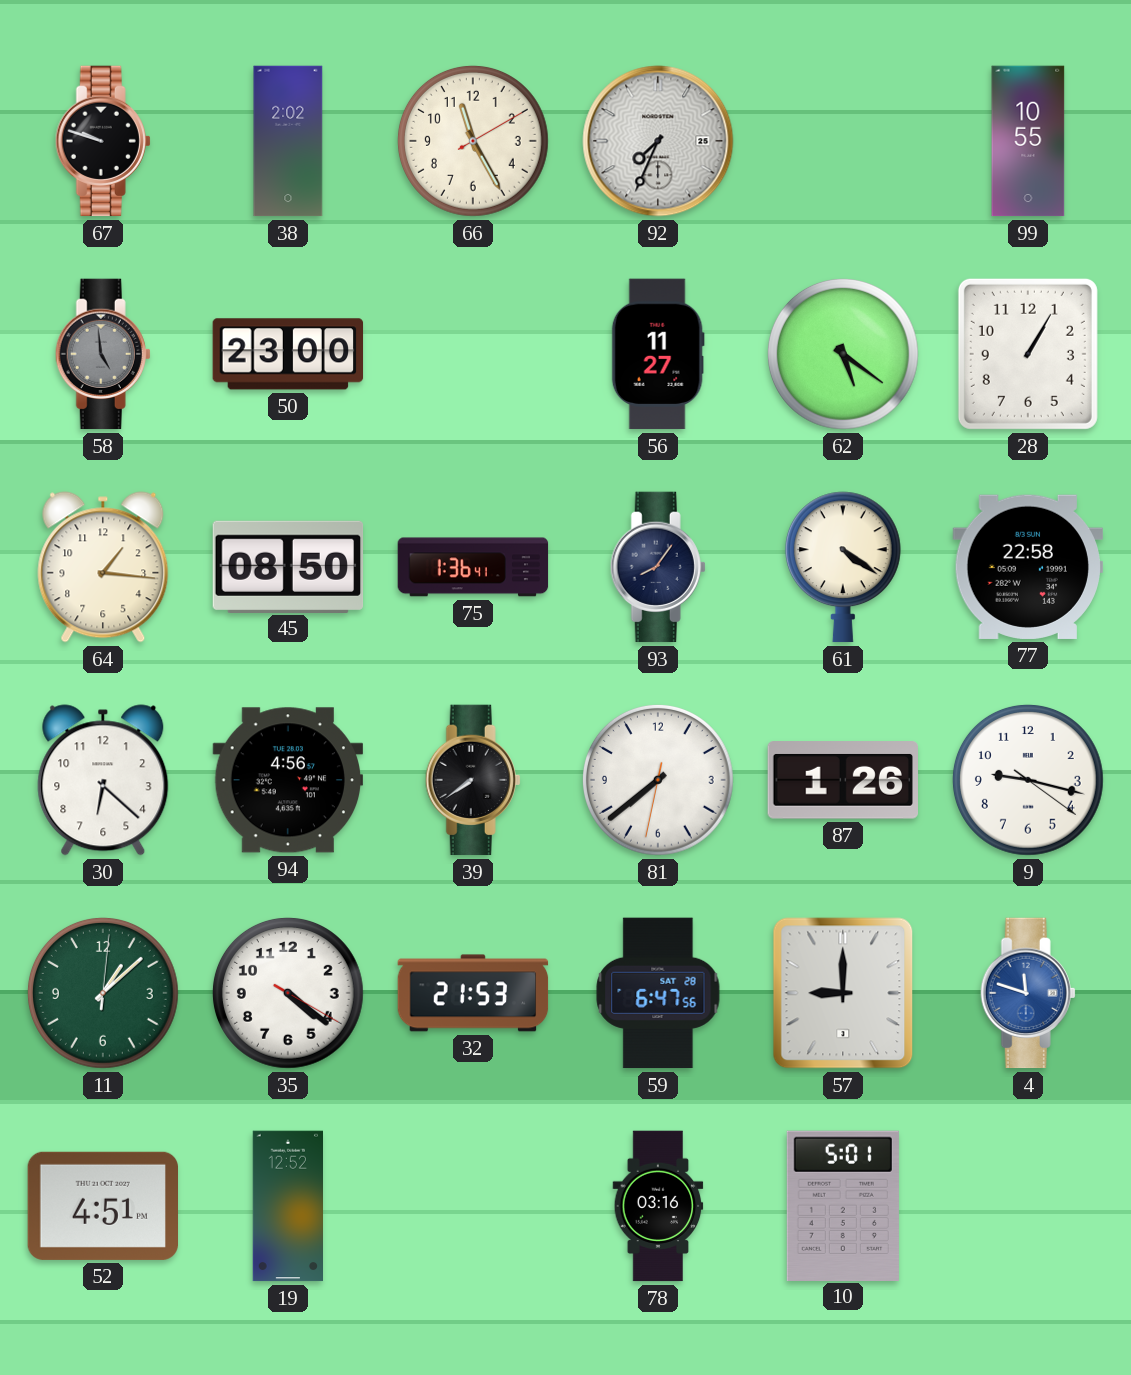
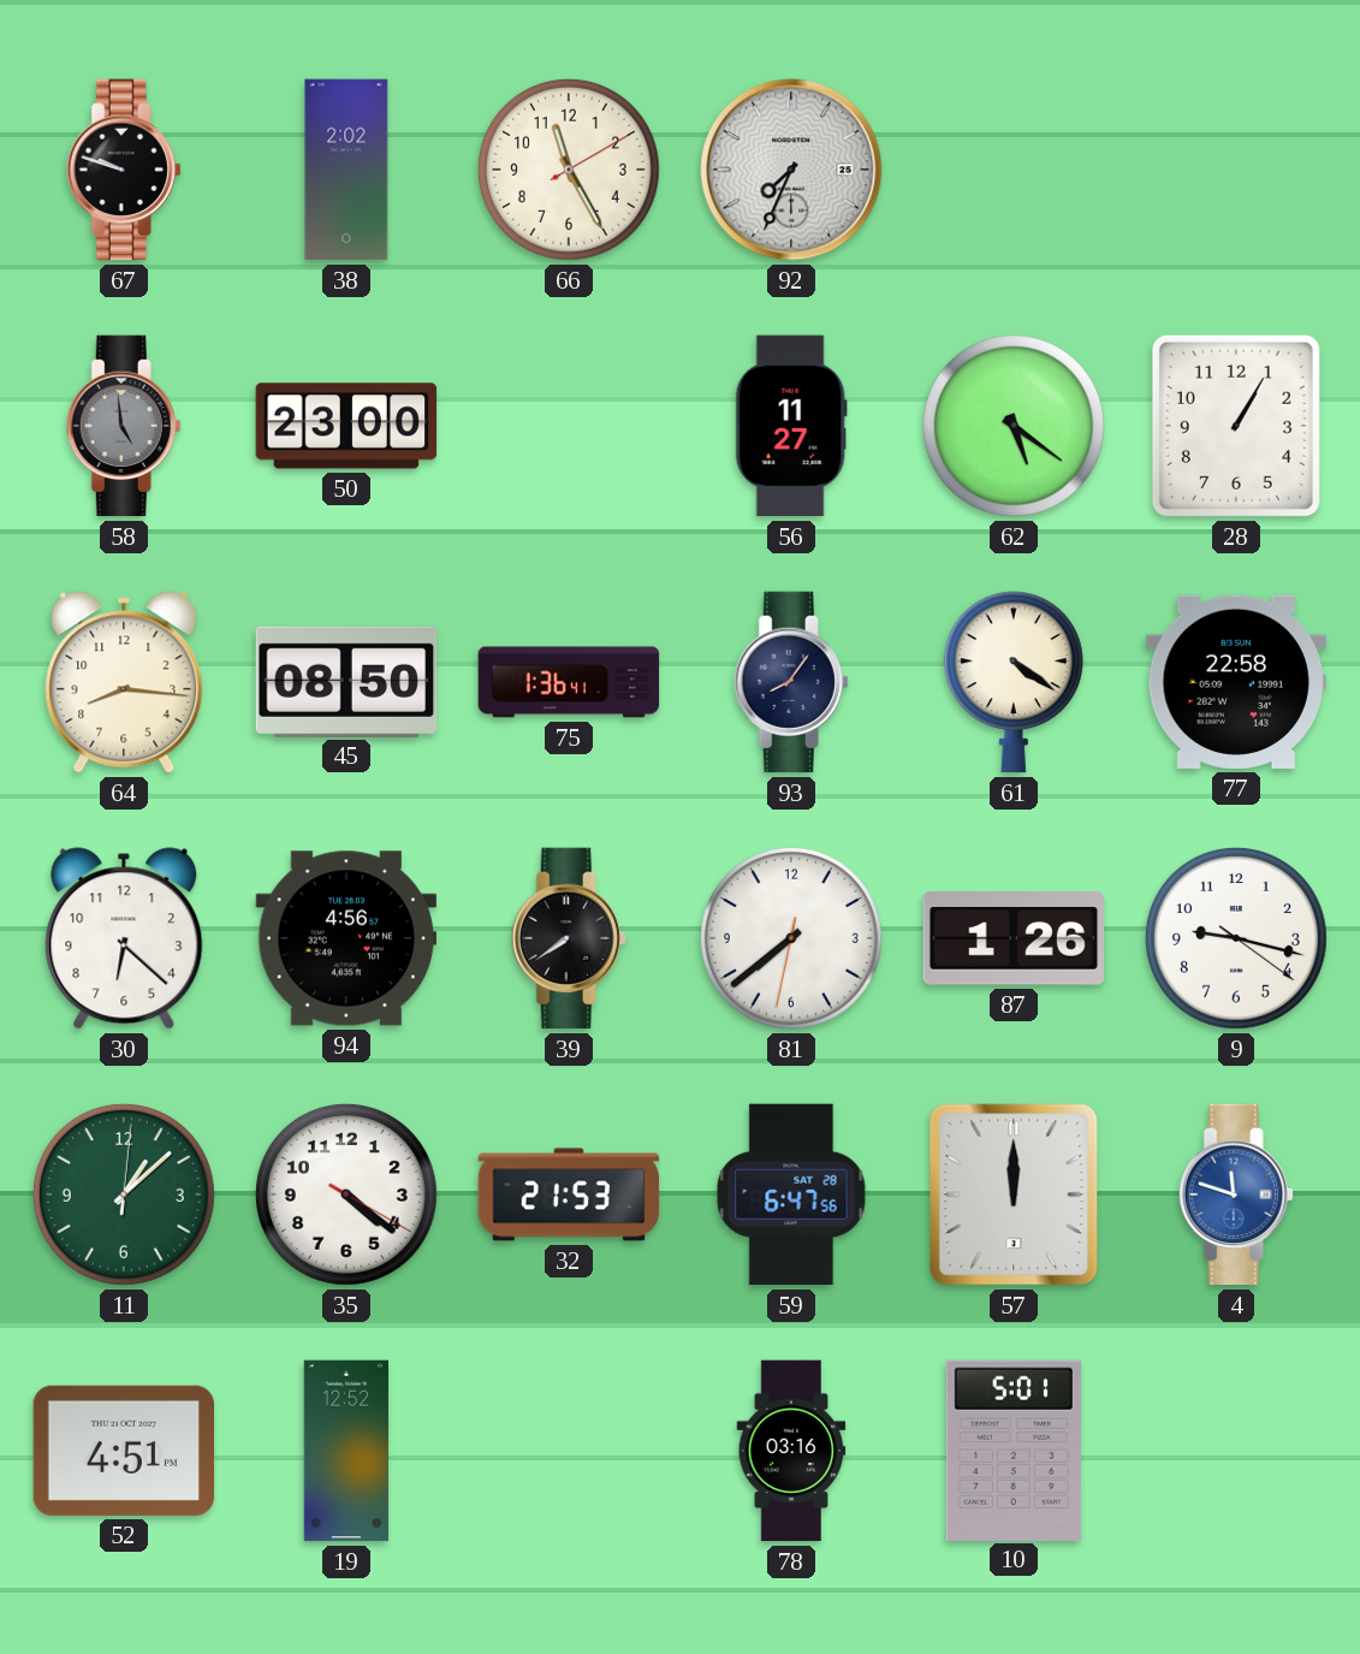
99: 10:55 -> none (1028, 141)
64: 1:16 -> 8:16 (124, 682)
57: 9:00 -> 12:00 (1014, 1194)
